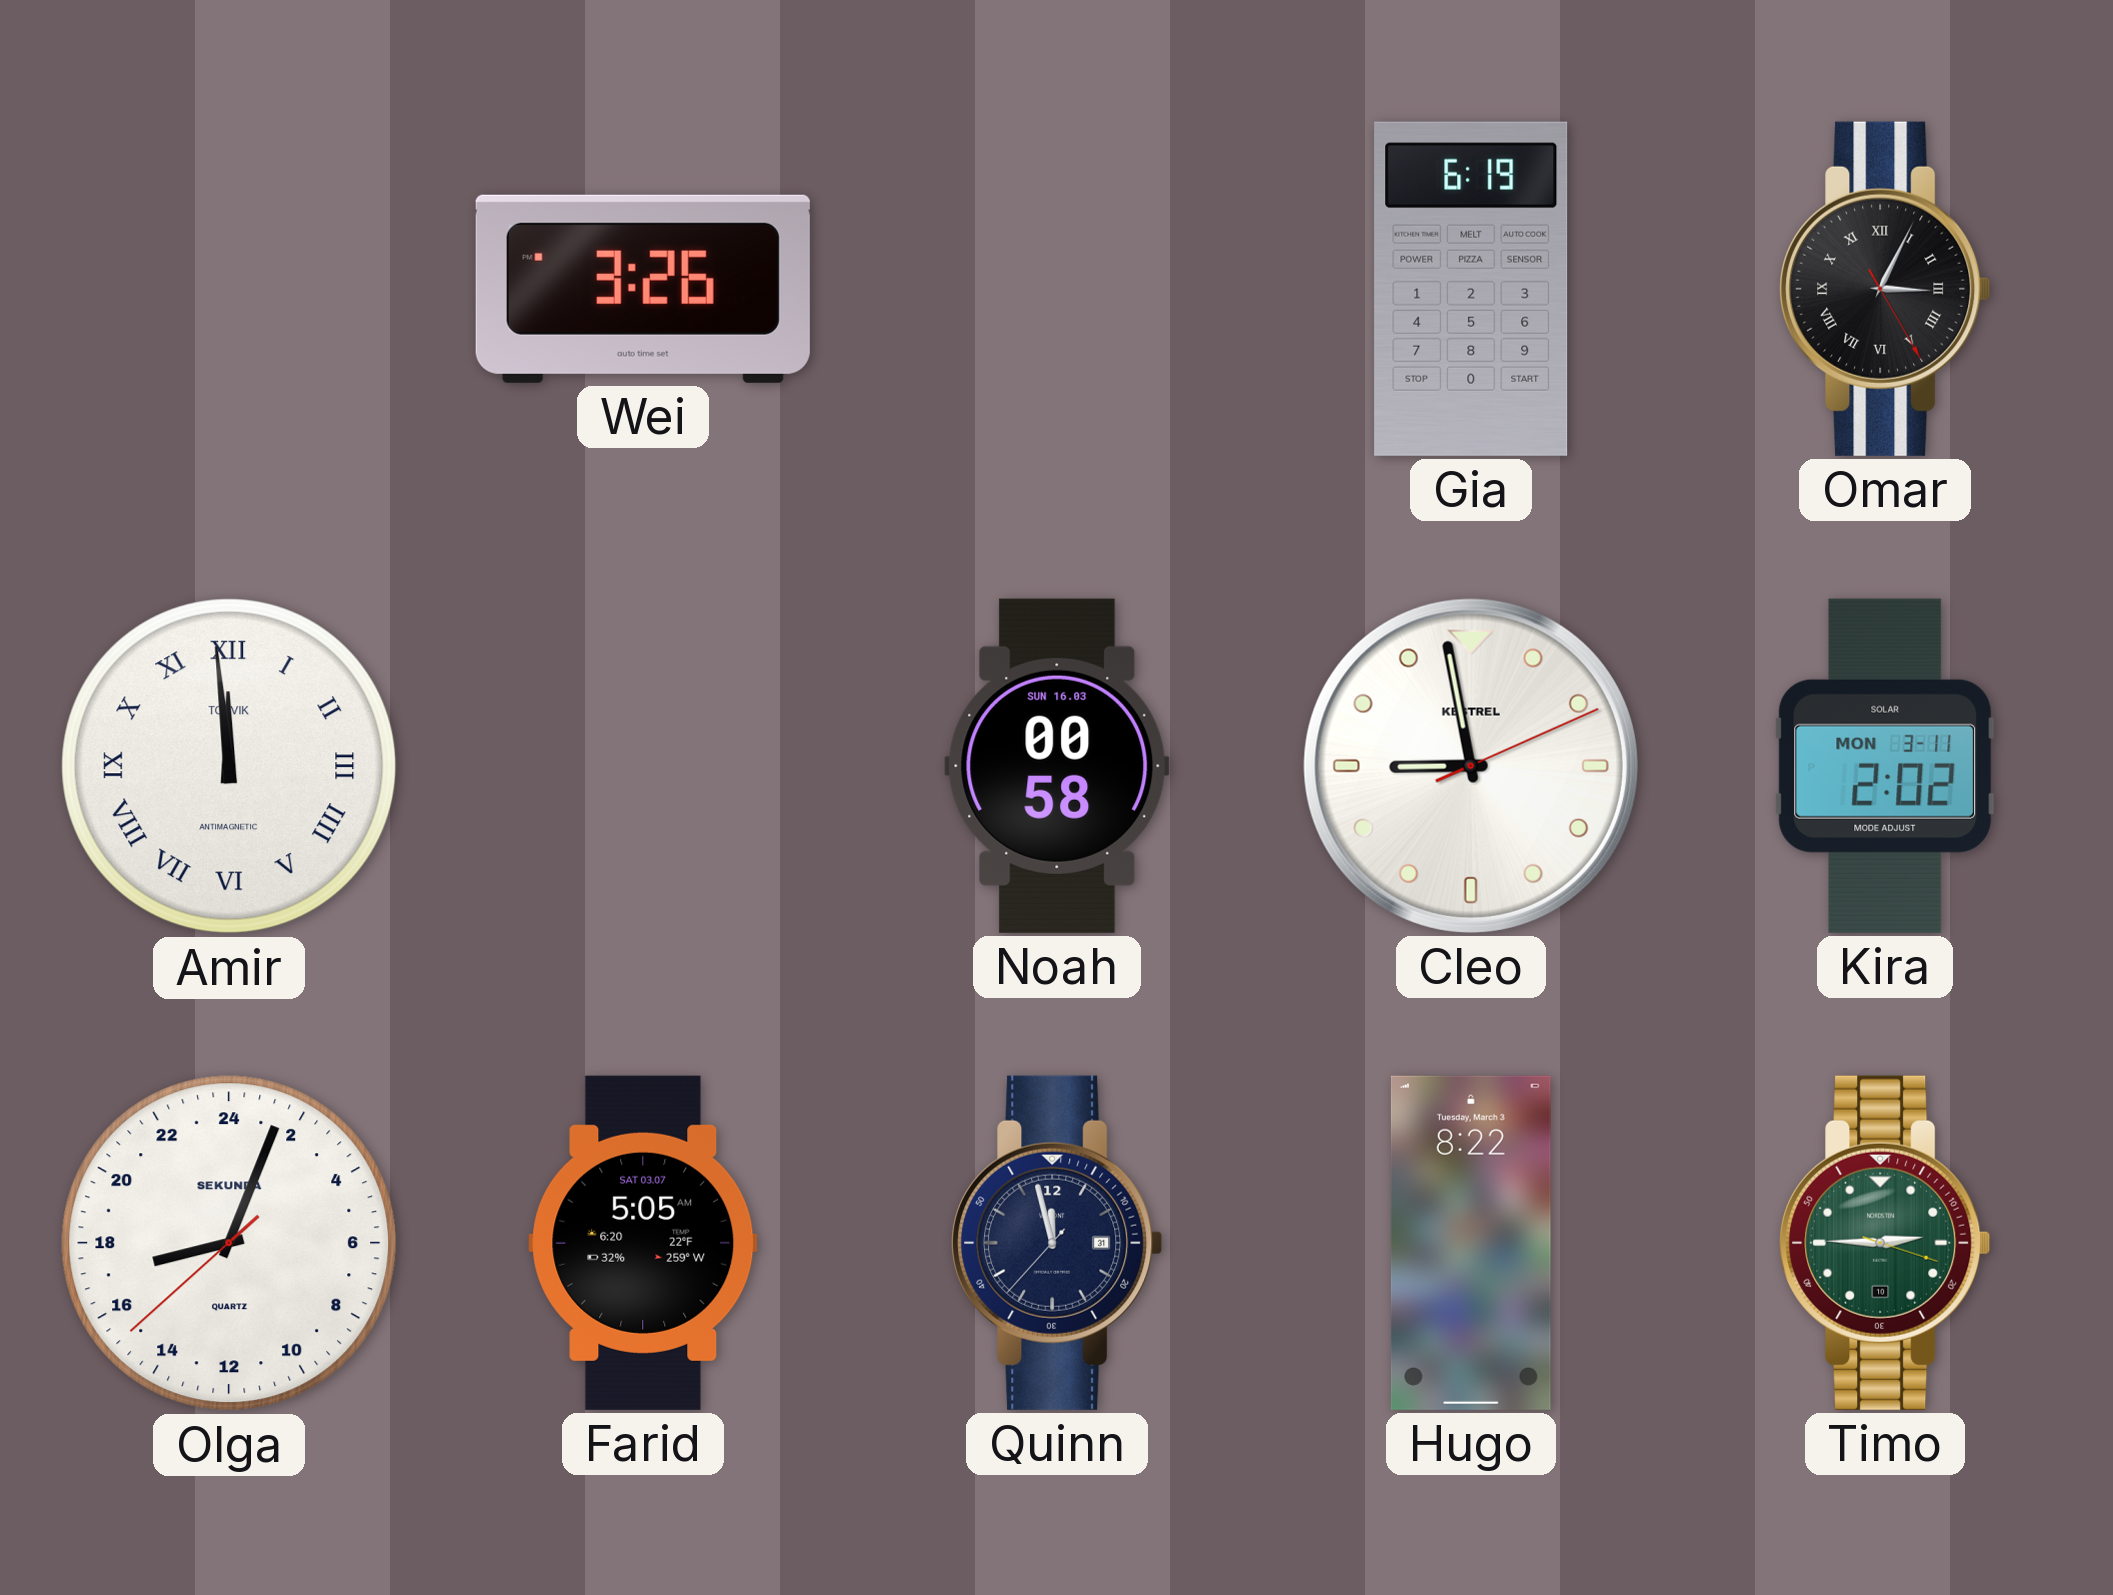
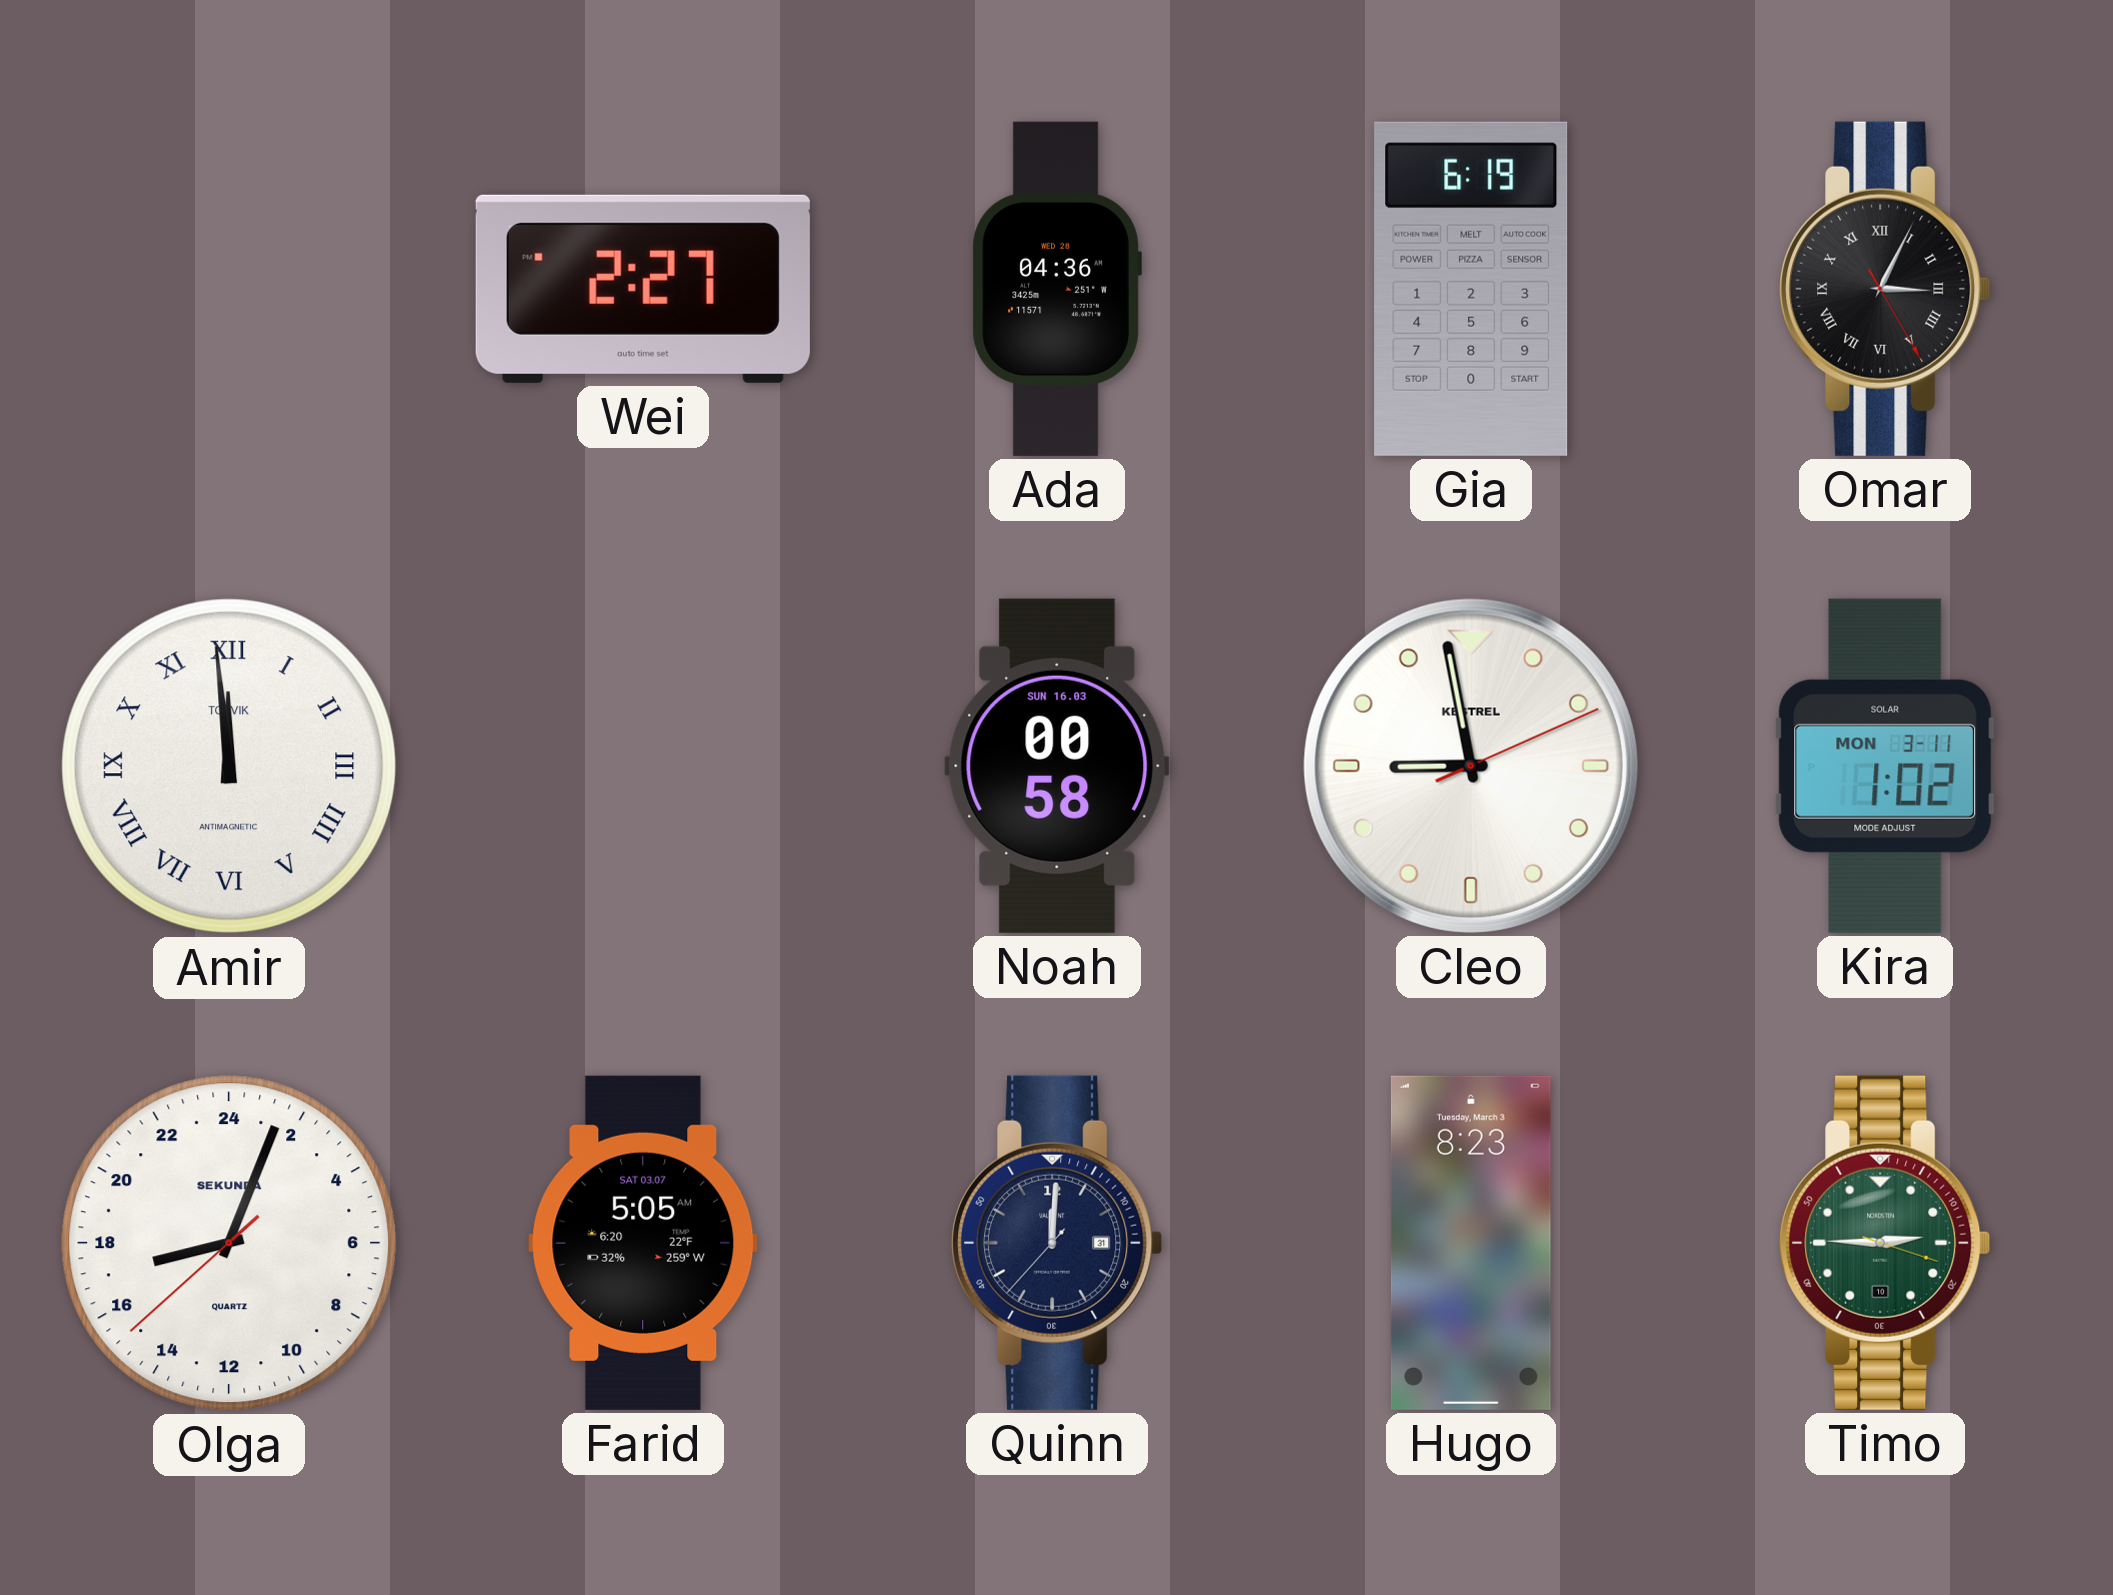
Wei: 3:26 -> 2:27 (643, 289)
Ada: none -> 04:36 (1057, 289)
Kira: 2:02 -> 1:02 (1885, 766)
Quinn: 11:57 -> 12:00 (1057, 1243)
Hugo: 8:22 -> 8:23 (1471, 1243)
